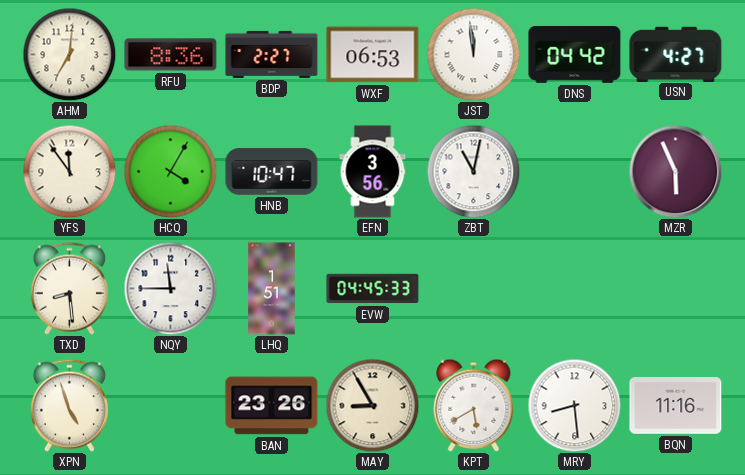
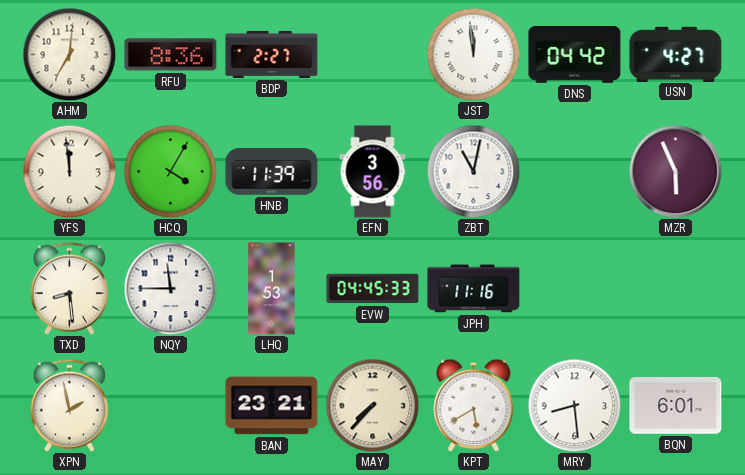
WXF: 06:53 -> none (373, 55)
YFS: 11:54 -> 11:59 (69, 171)
HNB: 10:47 -> 11:39 (272, 172)
LHQ: 1:51 -> 1:53 (272, 289)
JPH: none -> 11:16 (474, 289)
XPN: 4:57 -> 1:58 (69, 405)
BAN: 23:26 -> 23:21 (272, 406)
MAY: 8:55 -> 7:37 (372, 405)
BQN: 11:16 -> 6:01 (676, 406)
